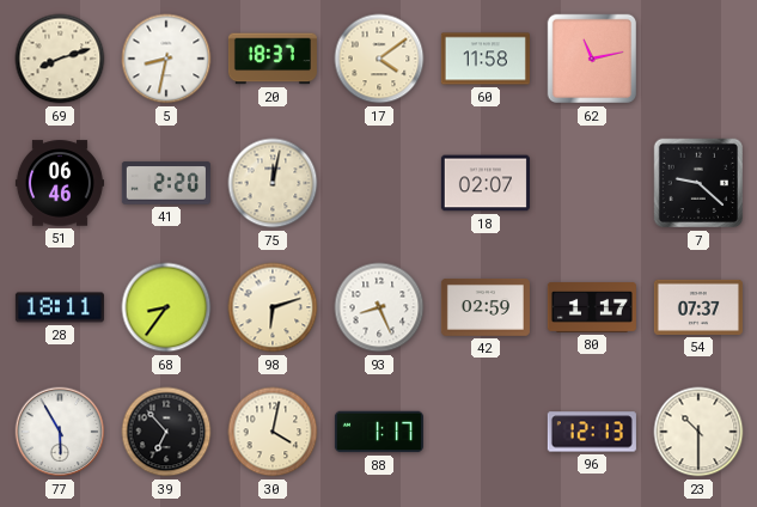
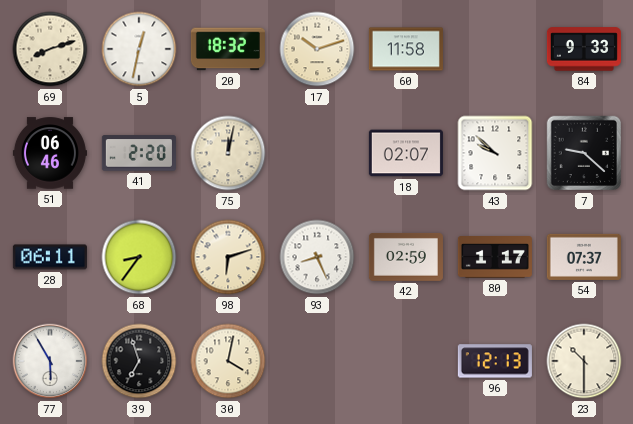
5: 8:32 -> 12:32 (139, 49)
20: 18:37 -> 18:32 (228, 49)
17: 4:09 -> 10:12 (317, 49)
62: 11:13 -> none (592, 59)
84: none -> 9:33 (584, 49)
43: none -> 9:52 (495, 153)
28: 18:11 -> 06:11 (50, 257)
39: 6:53 -> 6:57 (139, 361)
88: 1:17 -> none (379, 432)
